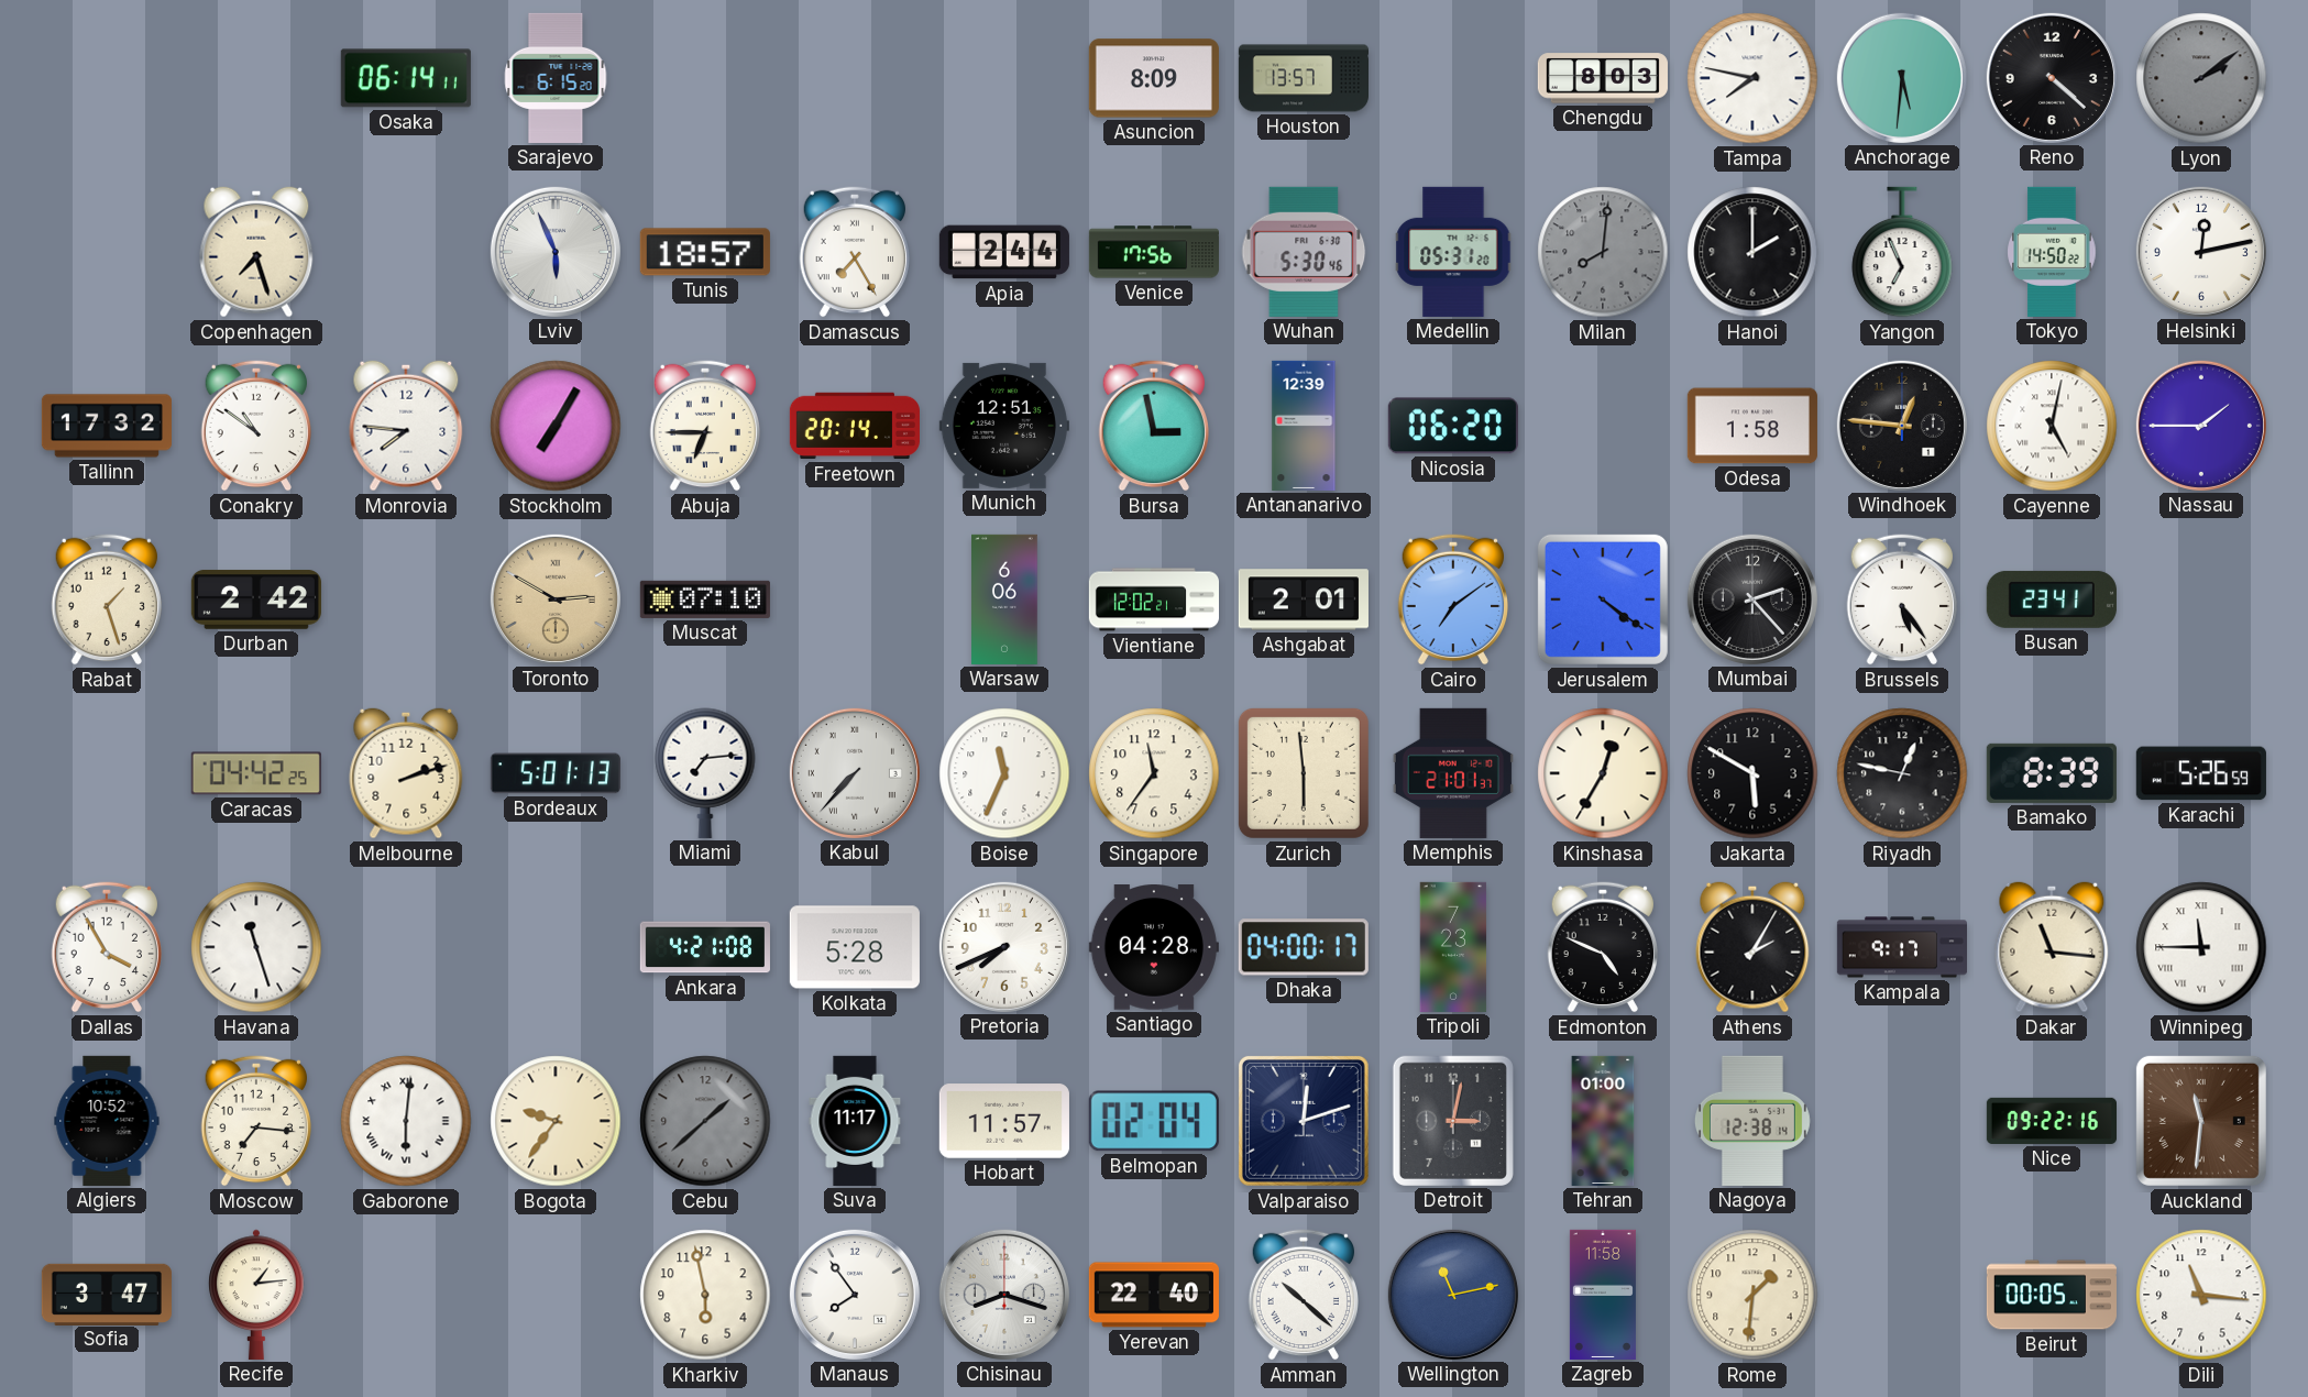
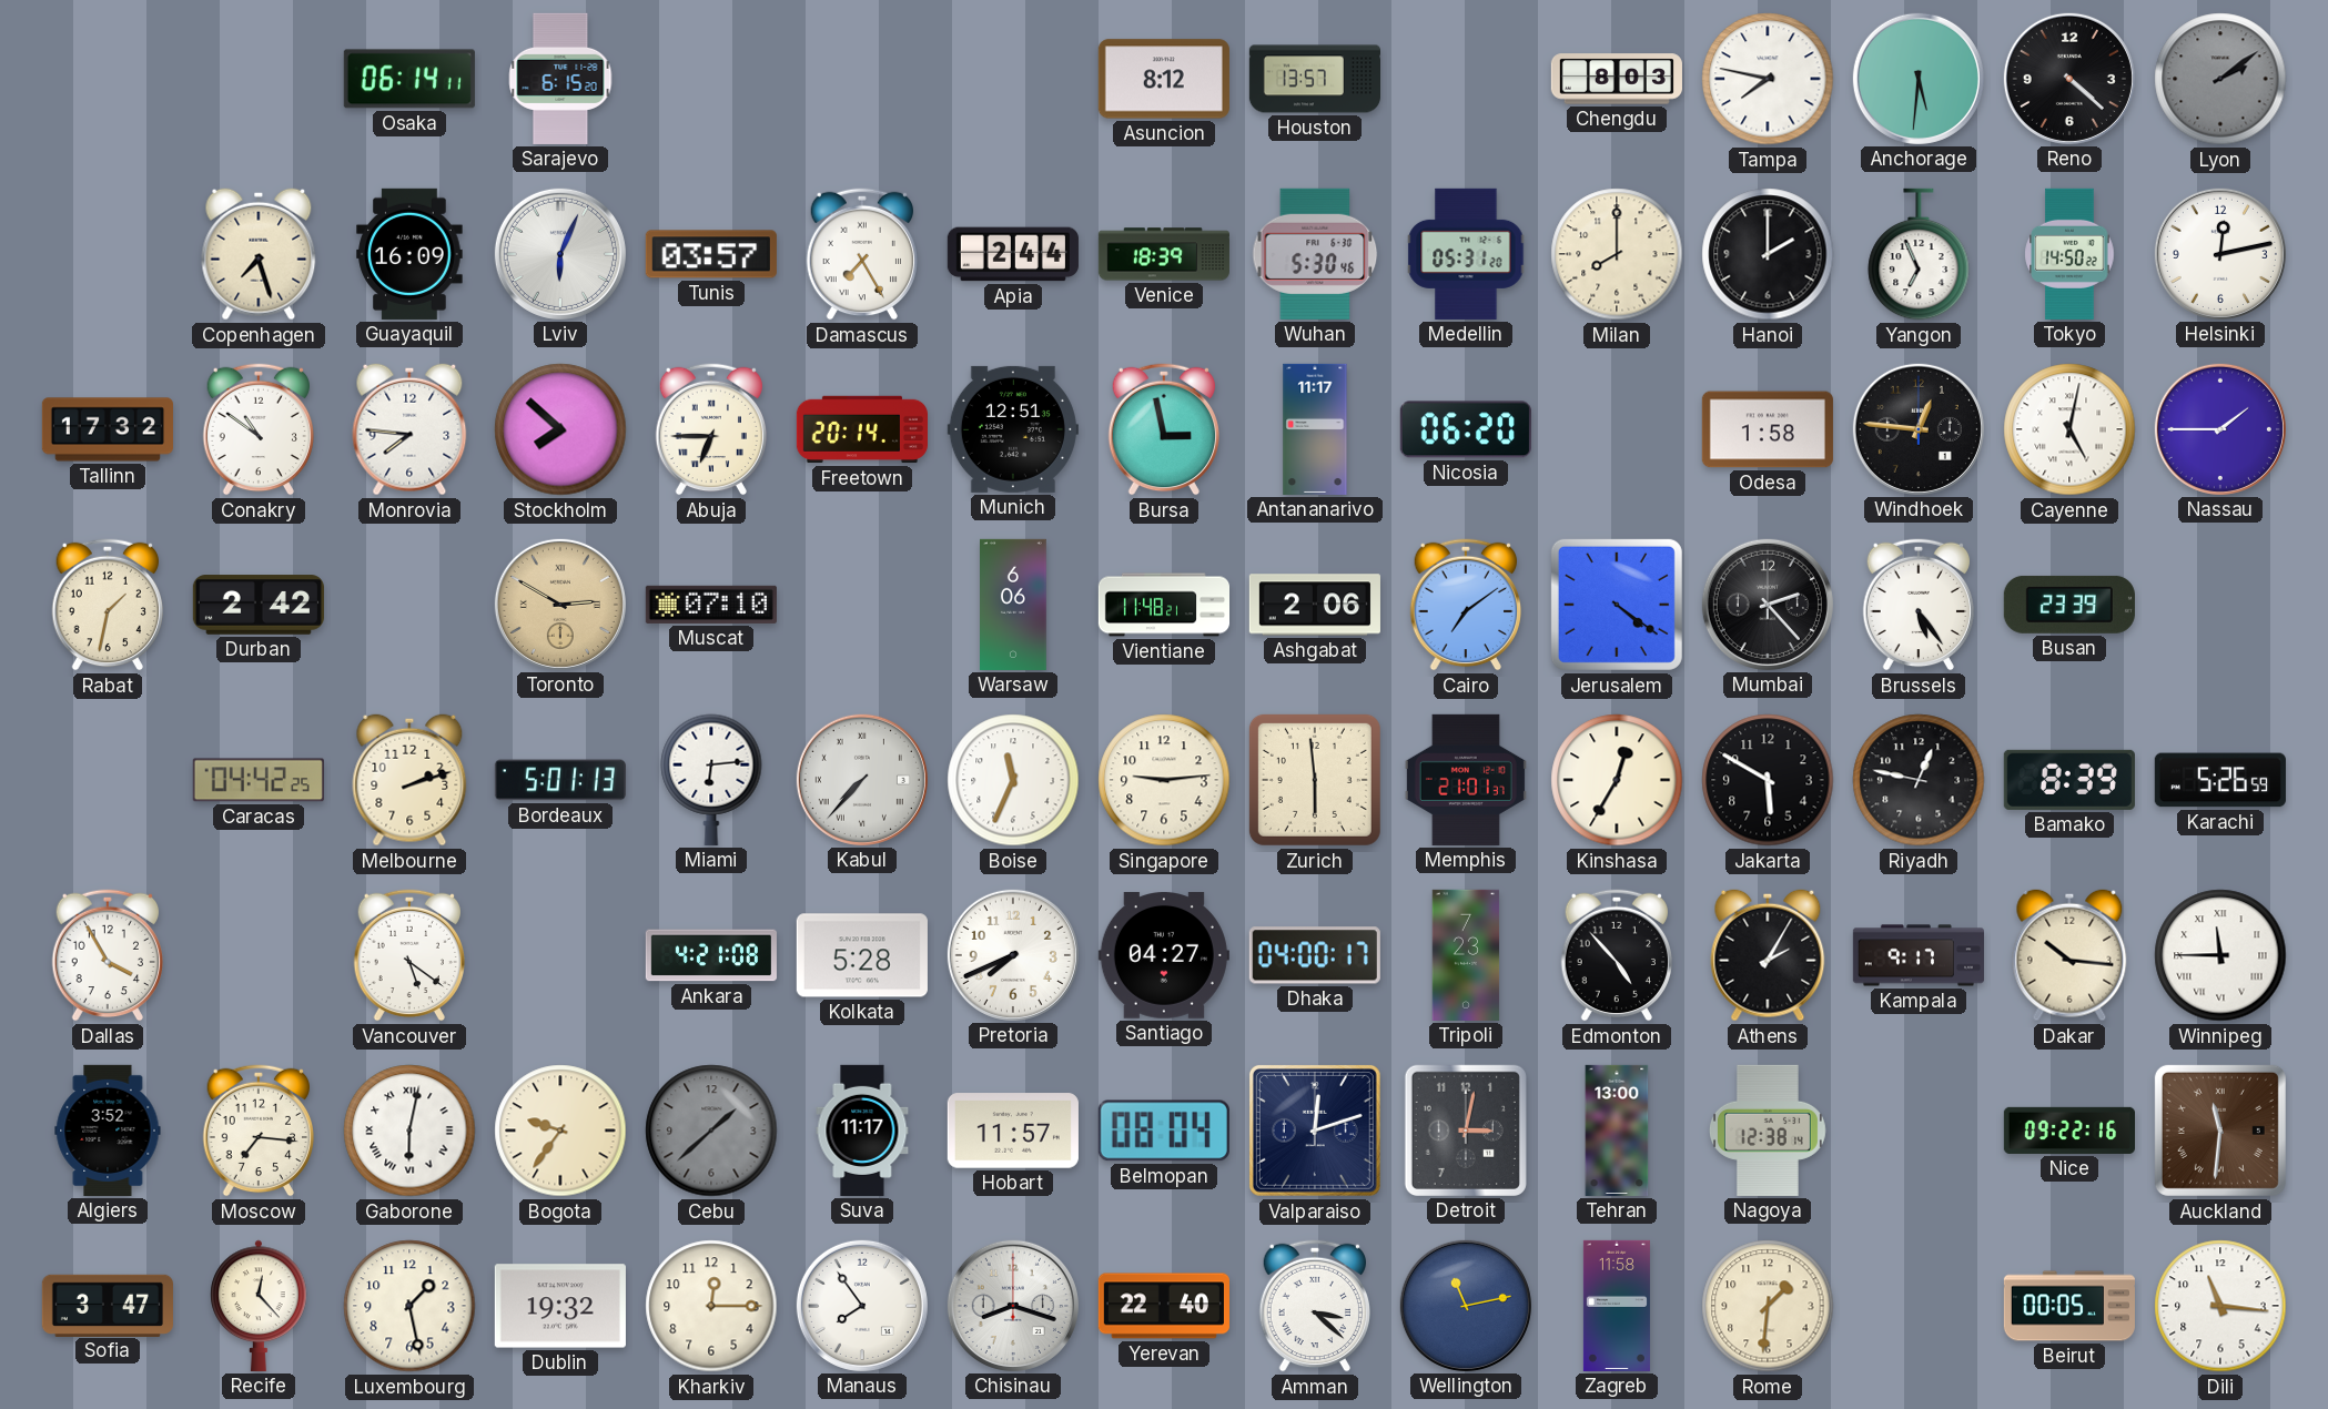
Asuncion: 8:09 -> 8:12 (1164, 79)
Guayaquil: none -> 16:09 (409, 254)
Lviv: 5:56 -> 6:04 (560, 254)
Tunis: 18:57 -> 03:57 (711, 254)
Venice: 17:56 -> 18:39 (1164, 254)
Milan: 8:01 -> 8:00 (1617, 254)
Milan dial: grey -> cream (1617, 254)
Stockholm: 7:05 -> 7:52 (560, 429)
Antananarivo: 12:39 -> 11:17 (1315, 429)
Rabat: 1:27 -> 1:32 (107, 605)
Vientiane: 12:02 -> 11:48 (1163, 605)
Ashgabat: 2:01 -> 2:06 (1315, 605)
Busan: 23:41 -> 23:39 (2069, 605)
Miami: 7:14 -> 6:14 (711, 780)
Singapore: 11:36 -> 9:14 (1164, 780)
Havana: 11:27 -> none (256, 947)
Vancouver: none -> 5:21 (408, 955)
Santiago: 04:28 -> 04:27 (1164, 956)
Edmonton: 4:49 -> 4:53 (1616, 955)
Dakar: 11:16 -> 10:16 (2069, 955)
Algiers: 10:52 -> 3:52 (108, 1131)
Gaborone: 6:01 -> 6:02 (409, 1131)
Belmopan: 02:04 -> 08:04 (1164, 1131)
Tehran: 01:00 -> 13:00 (1617, 1131)
Recife: 1:14 -> 12:23 (259, 1306)
Luxembourg: none -> 1:28 (409, 1306)
Dublin: none -> 19:32 (560, 1306)
Kharkiv: 5:58 -> 12:15 (711, 1306)
Amman: 10:22 -> 3:22 (1314, 1306)
